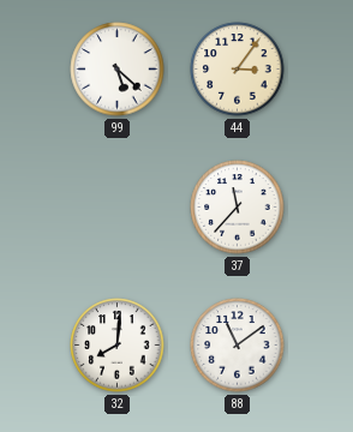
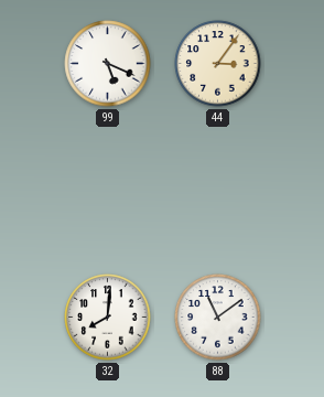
99: 5:22 -> 5:19 (108, 64)
37: 11:37 -> none (238, 208)
